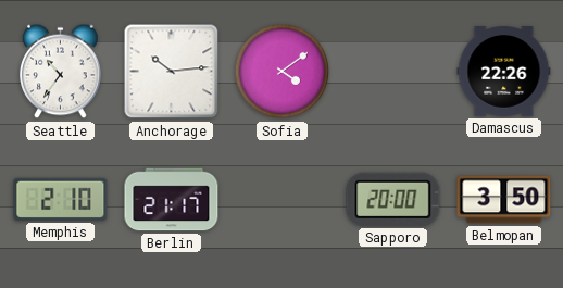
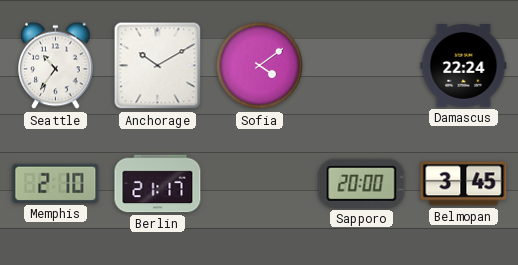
Anchorage: 10:14 -> 10:10 (158, 66)
Damascus: 22:26 -> 22:24 (464, 66)
Belmopan: 3:50 -> 3:45 (464, 184)
